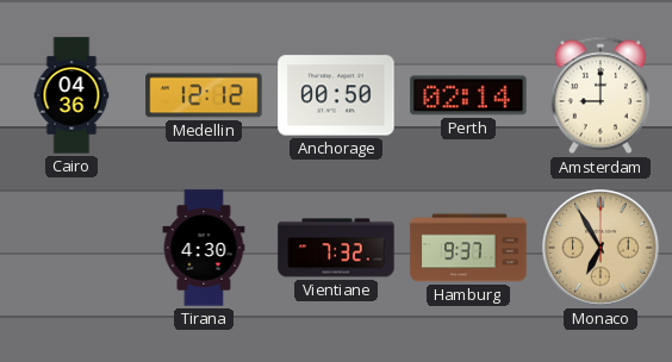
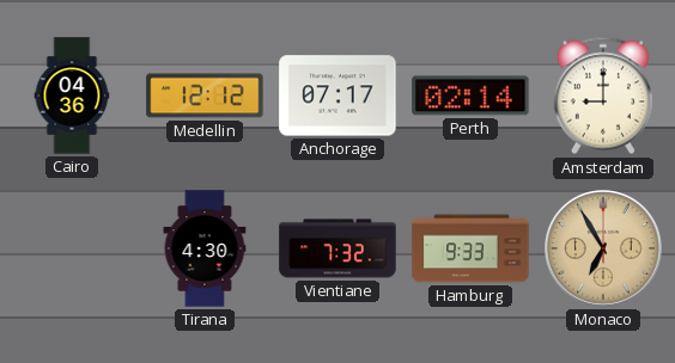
Anchorage: 00:50 -> 07:17 (337, 96)
Hamburg: 9:37 -> 9:33 (470, 248)
